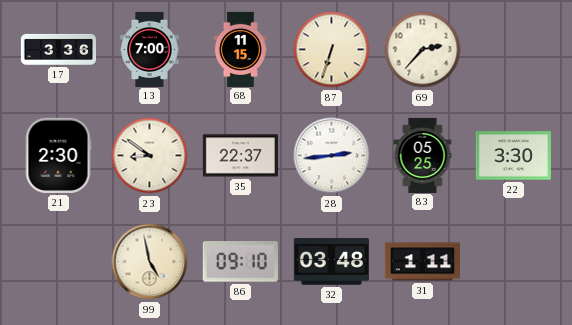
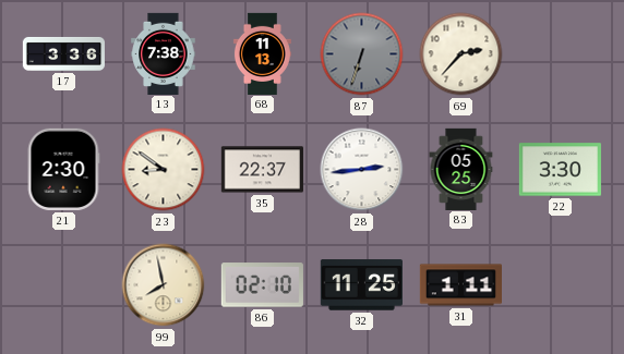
13: 7:00 -> 7:38 (164, 53)
68: 11:15 -> 11:13 (262, 53)
87 dial: cream -> grey (362, 54)
99: 4:58 -> 7:58 (164, 285)
86: 09:10 -> 02:10 (262, 285)
32: 03:48 -> 11:25 (361, 285)
